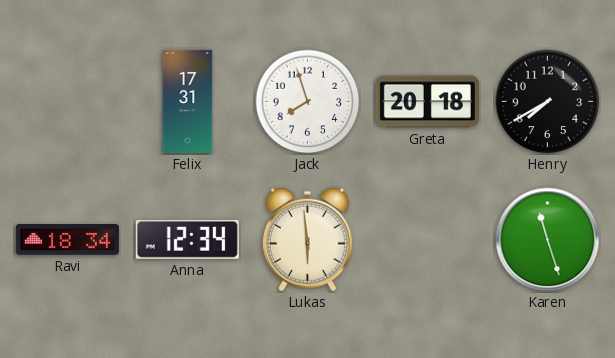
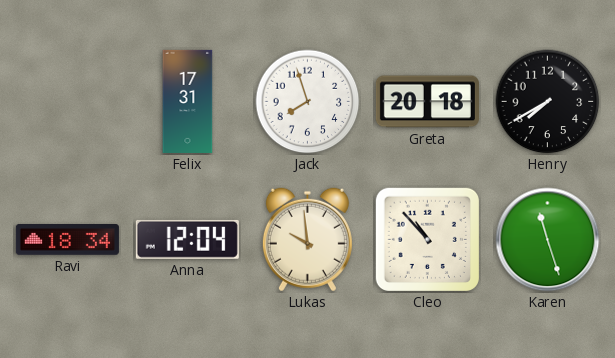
Anna: 12:34 -> 12:04 (187, 239)
Lukas: 5:59 -> 9:59 (307, 240)
Cleo: none -> 10:53 (427, 239)
